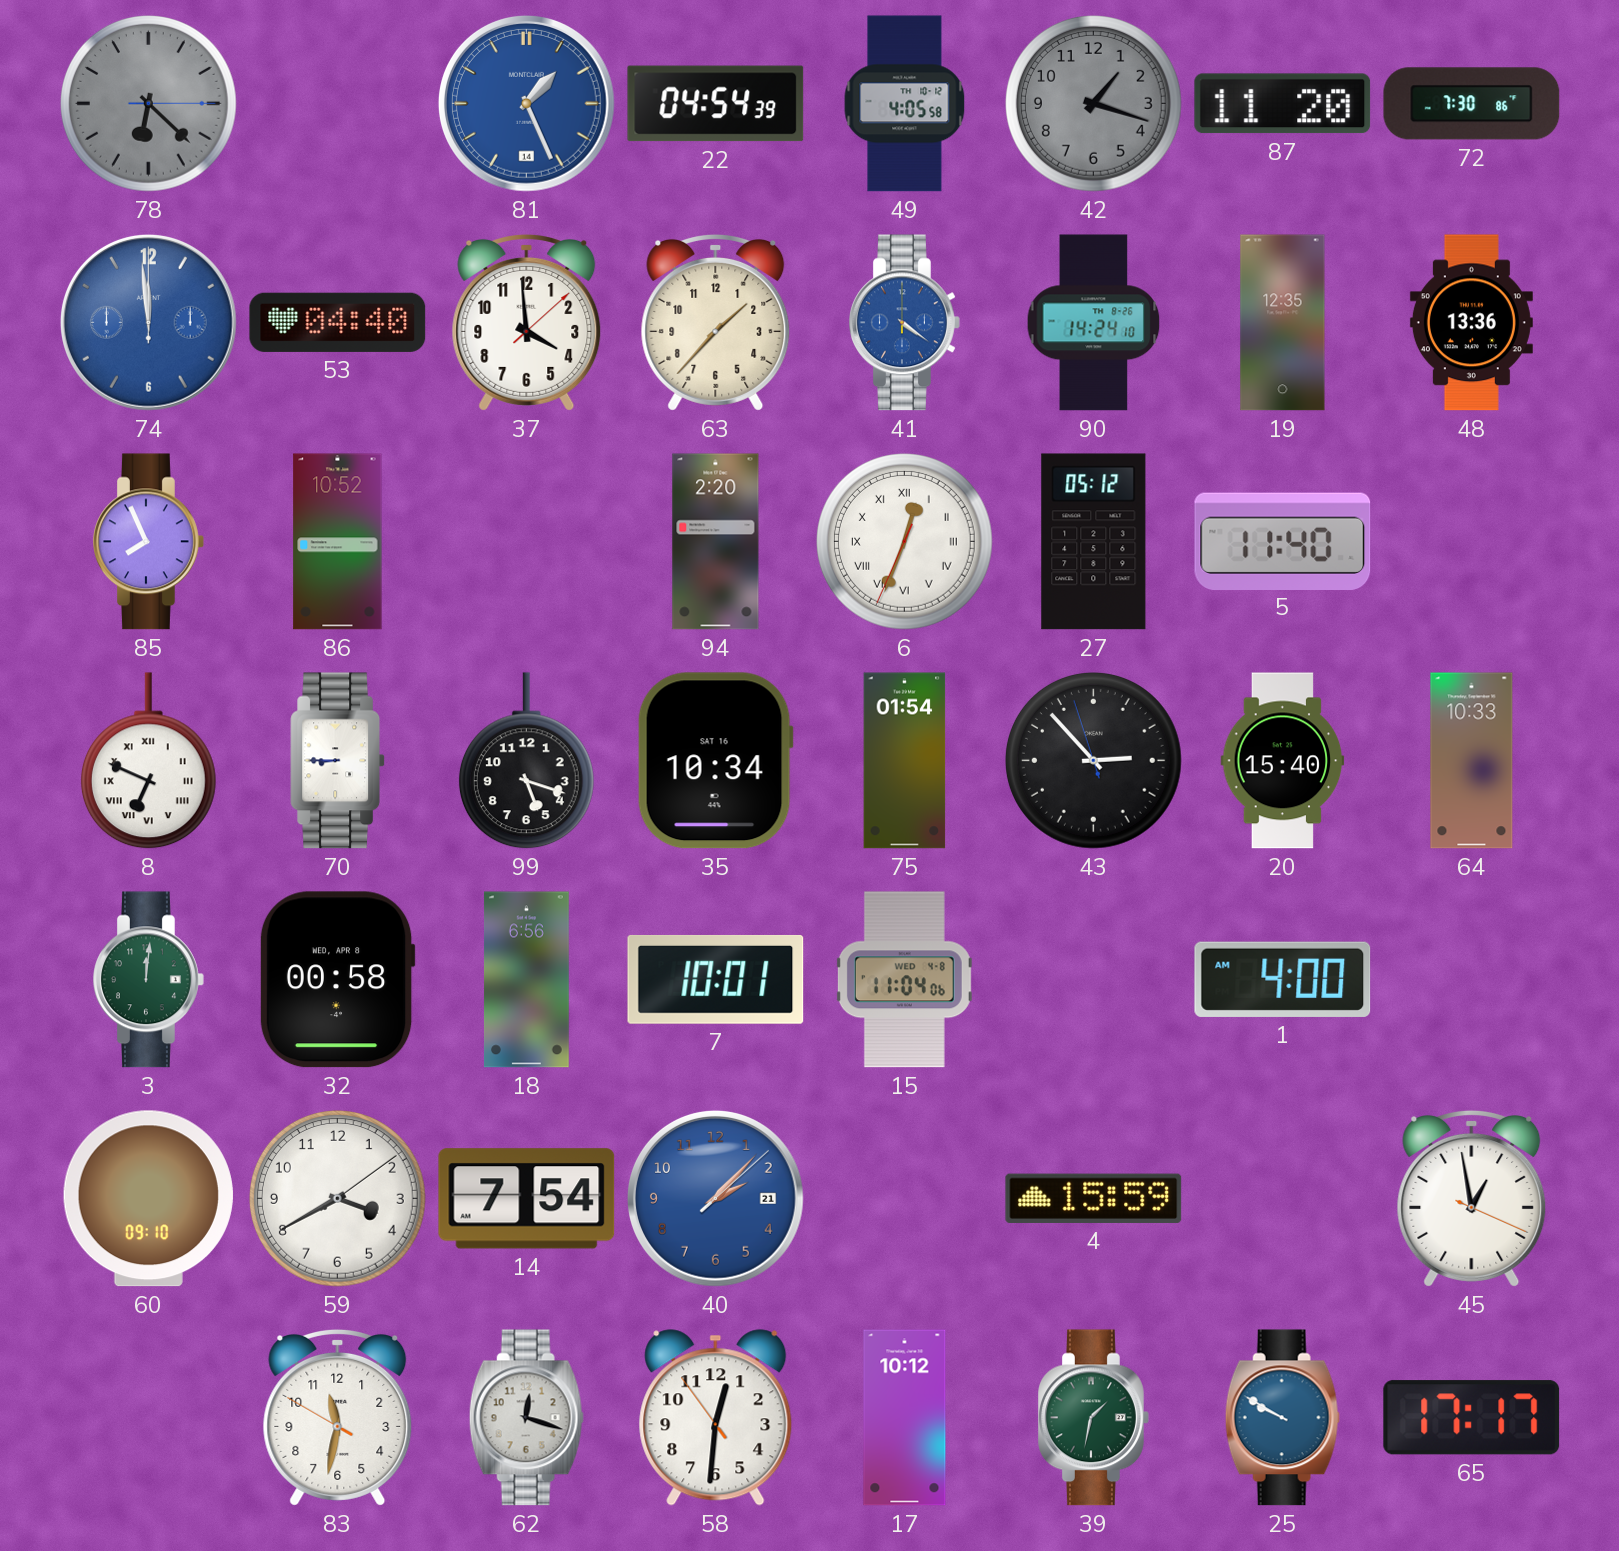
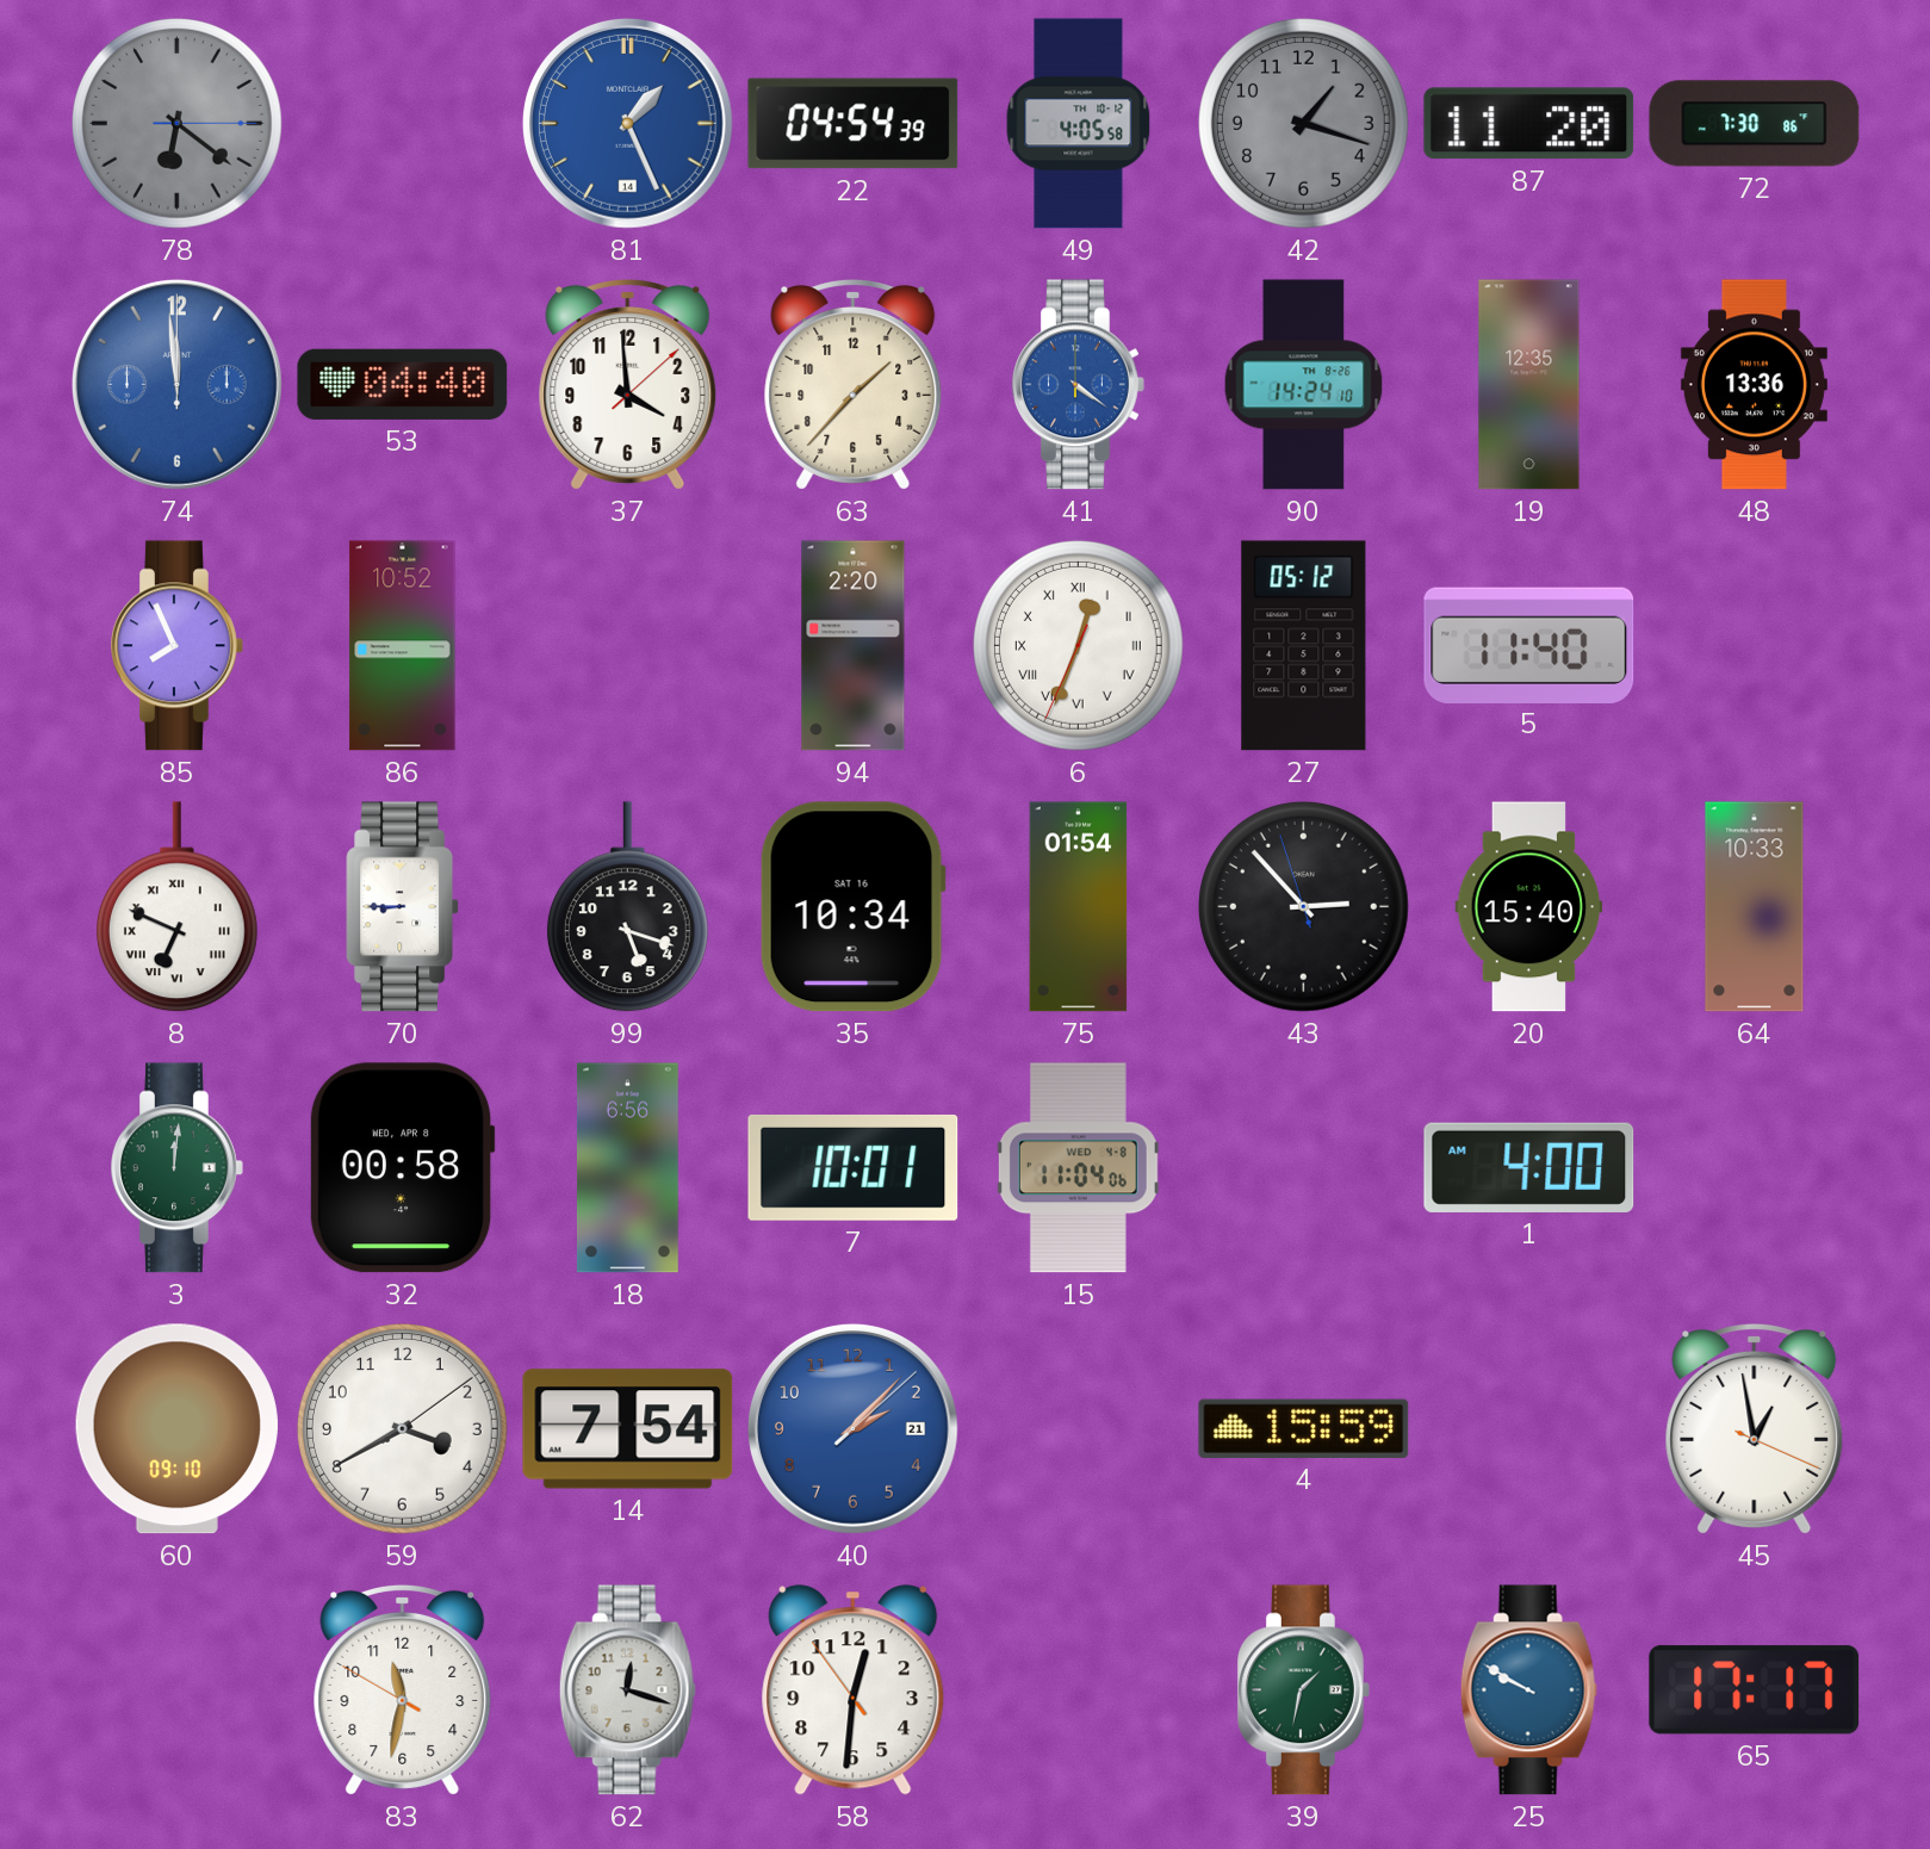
78: 6:22 -> 6:21 (176, 123)
17: 10:12 -> none (905, 1418)
